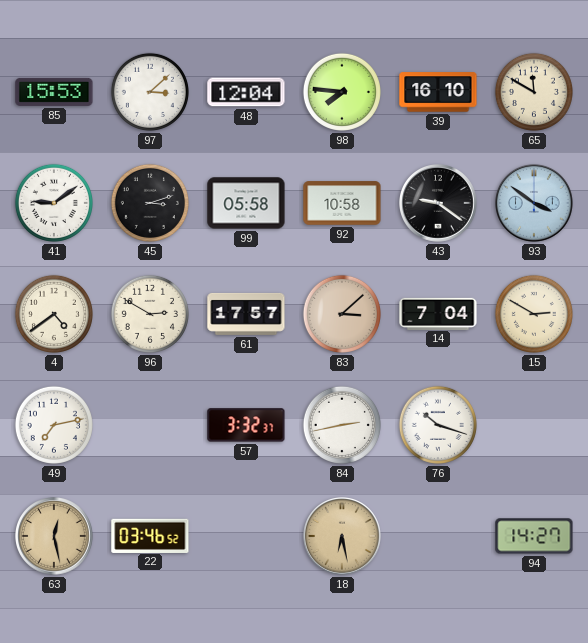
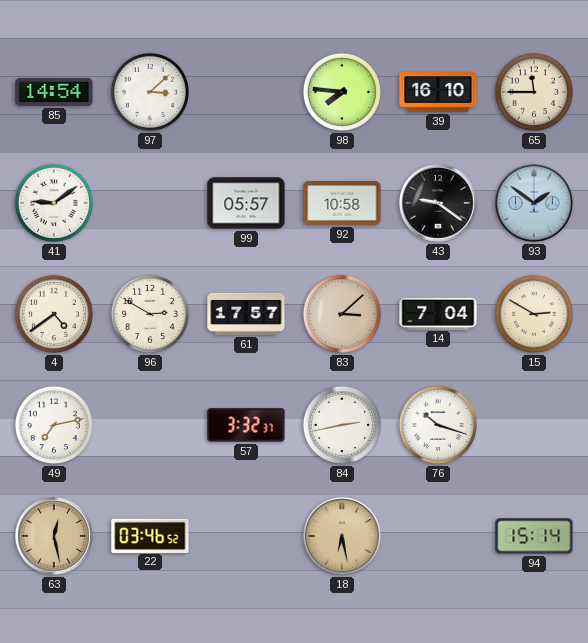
85: 15:53 -> 14:54 (54, 92)
48: 12:04 -> none (246, 92)
65: 11:50 -> 11:45 (534, 92)
45: 3:12 -> none (150, 203)
99: 05:58 -> 05:57 (246, 203)
93: 3:51 -> 1:51 (535, 204)
94: 14:27 -> 15:14 (534, 536)
